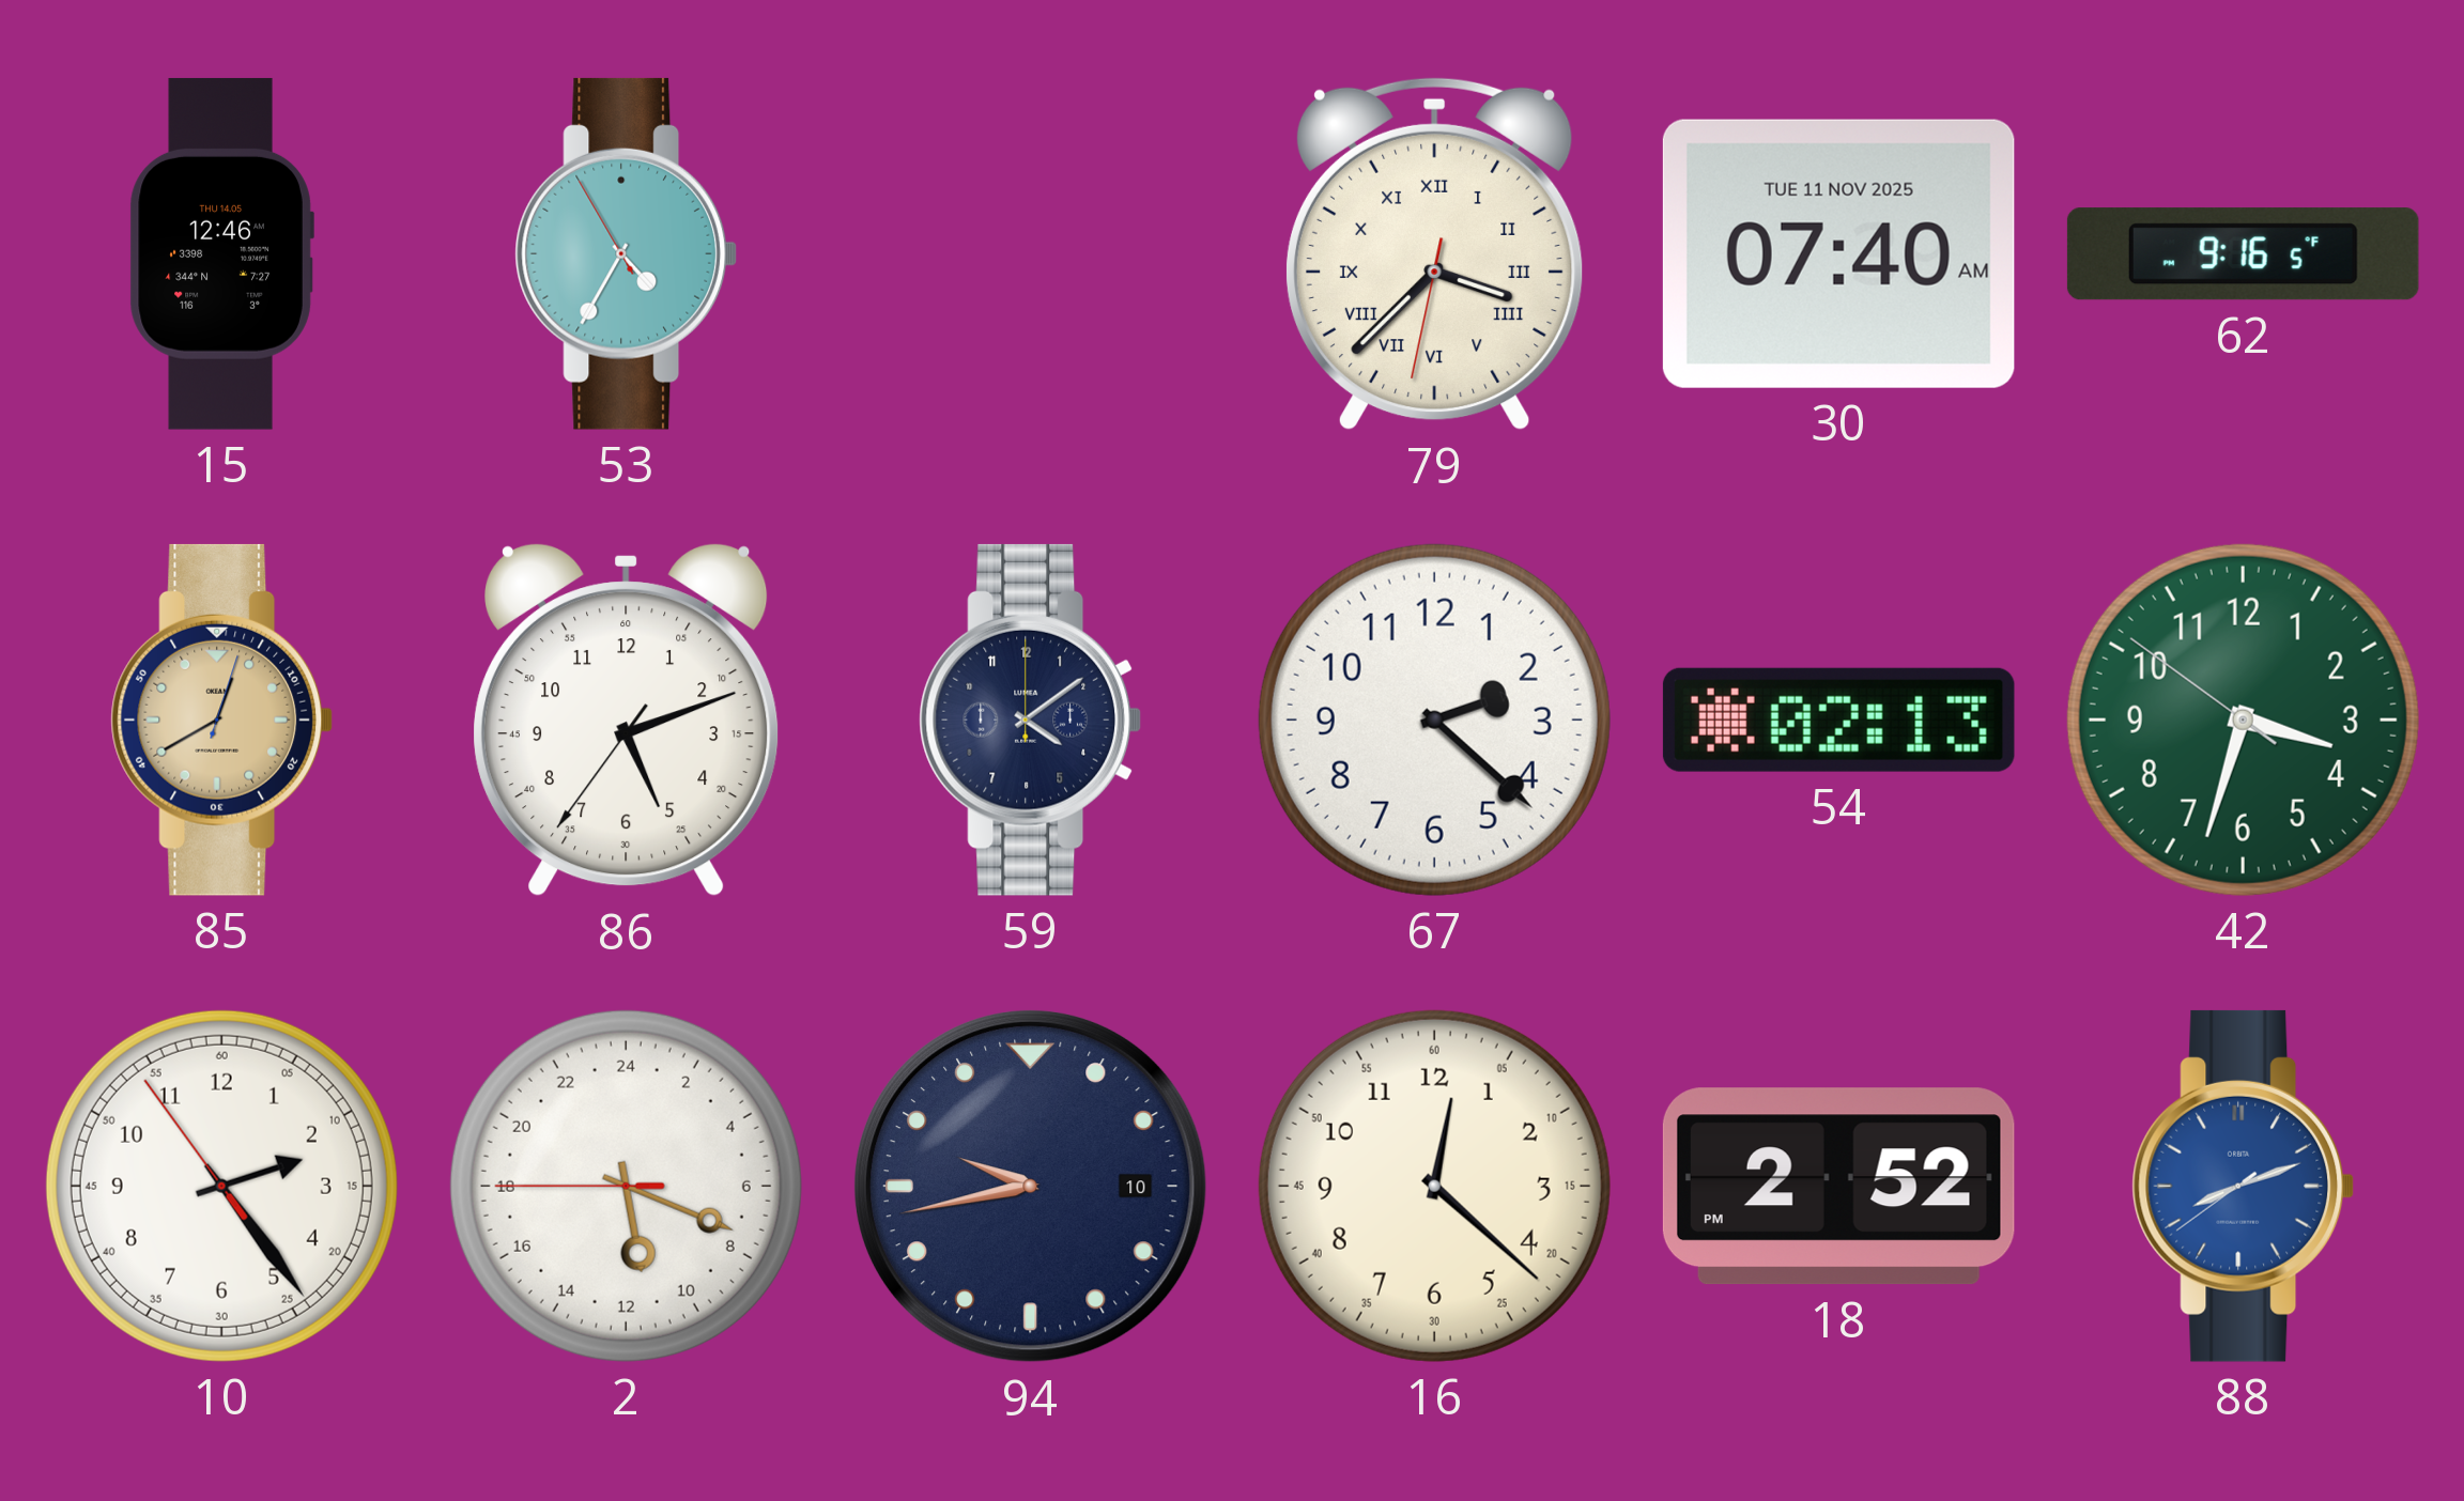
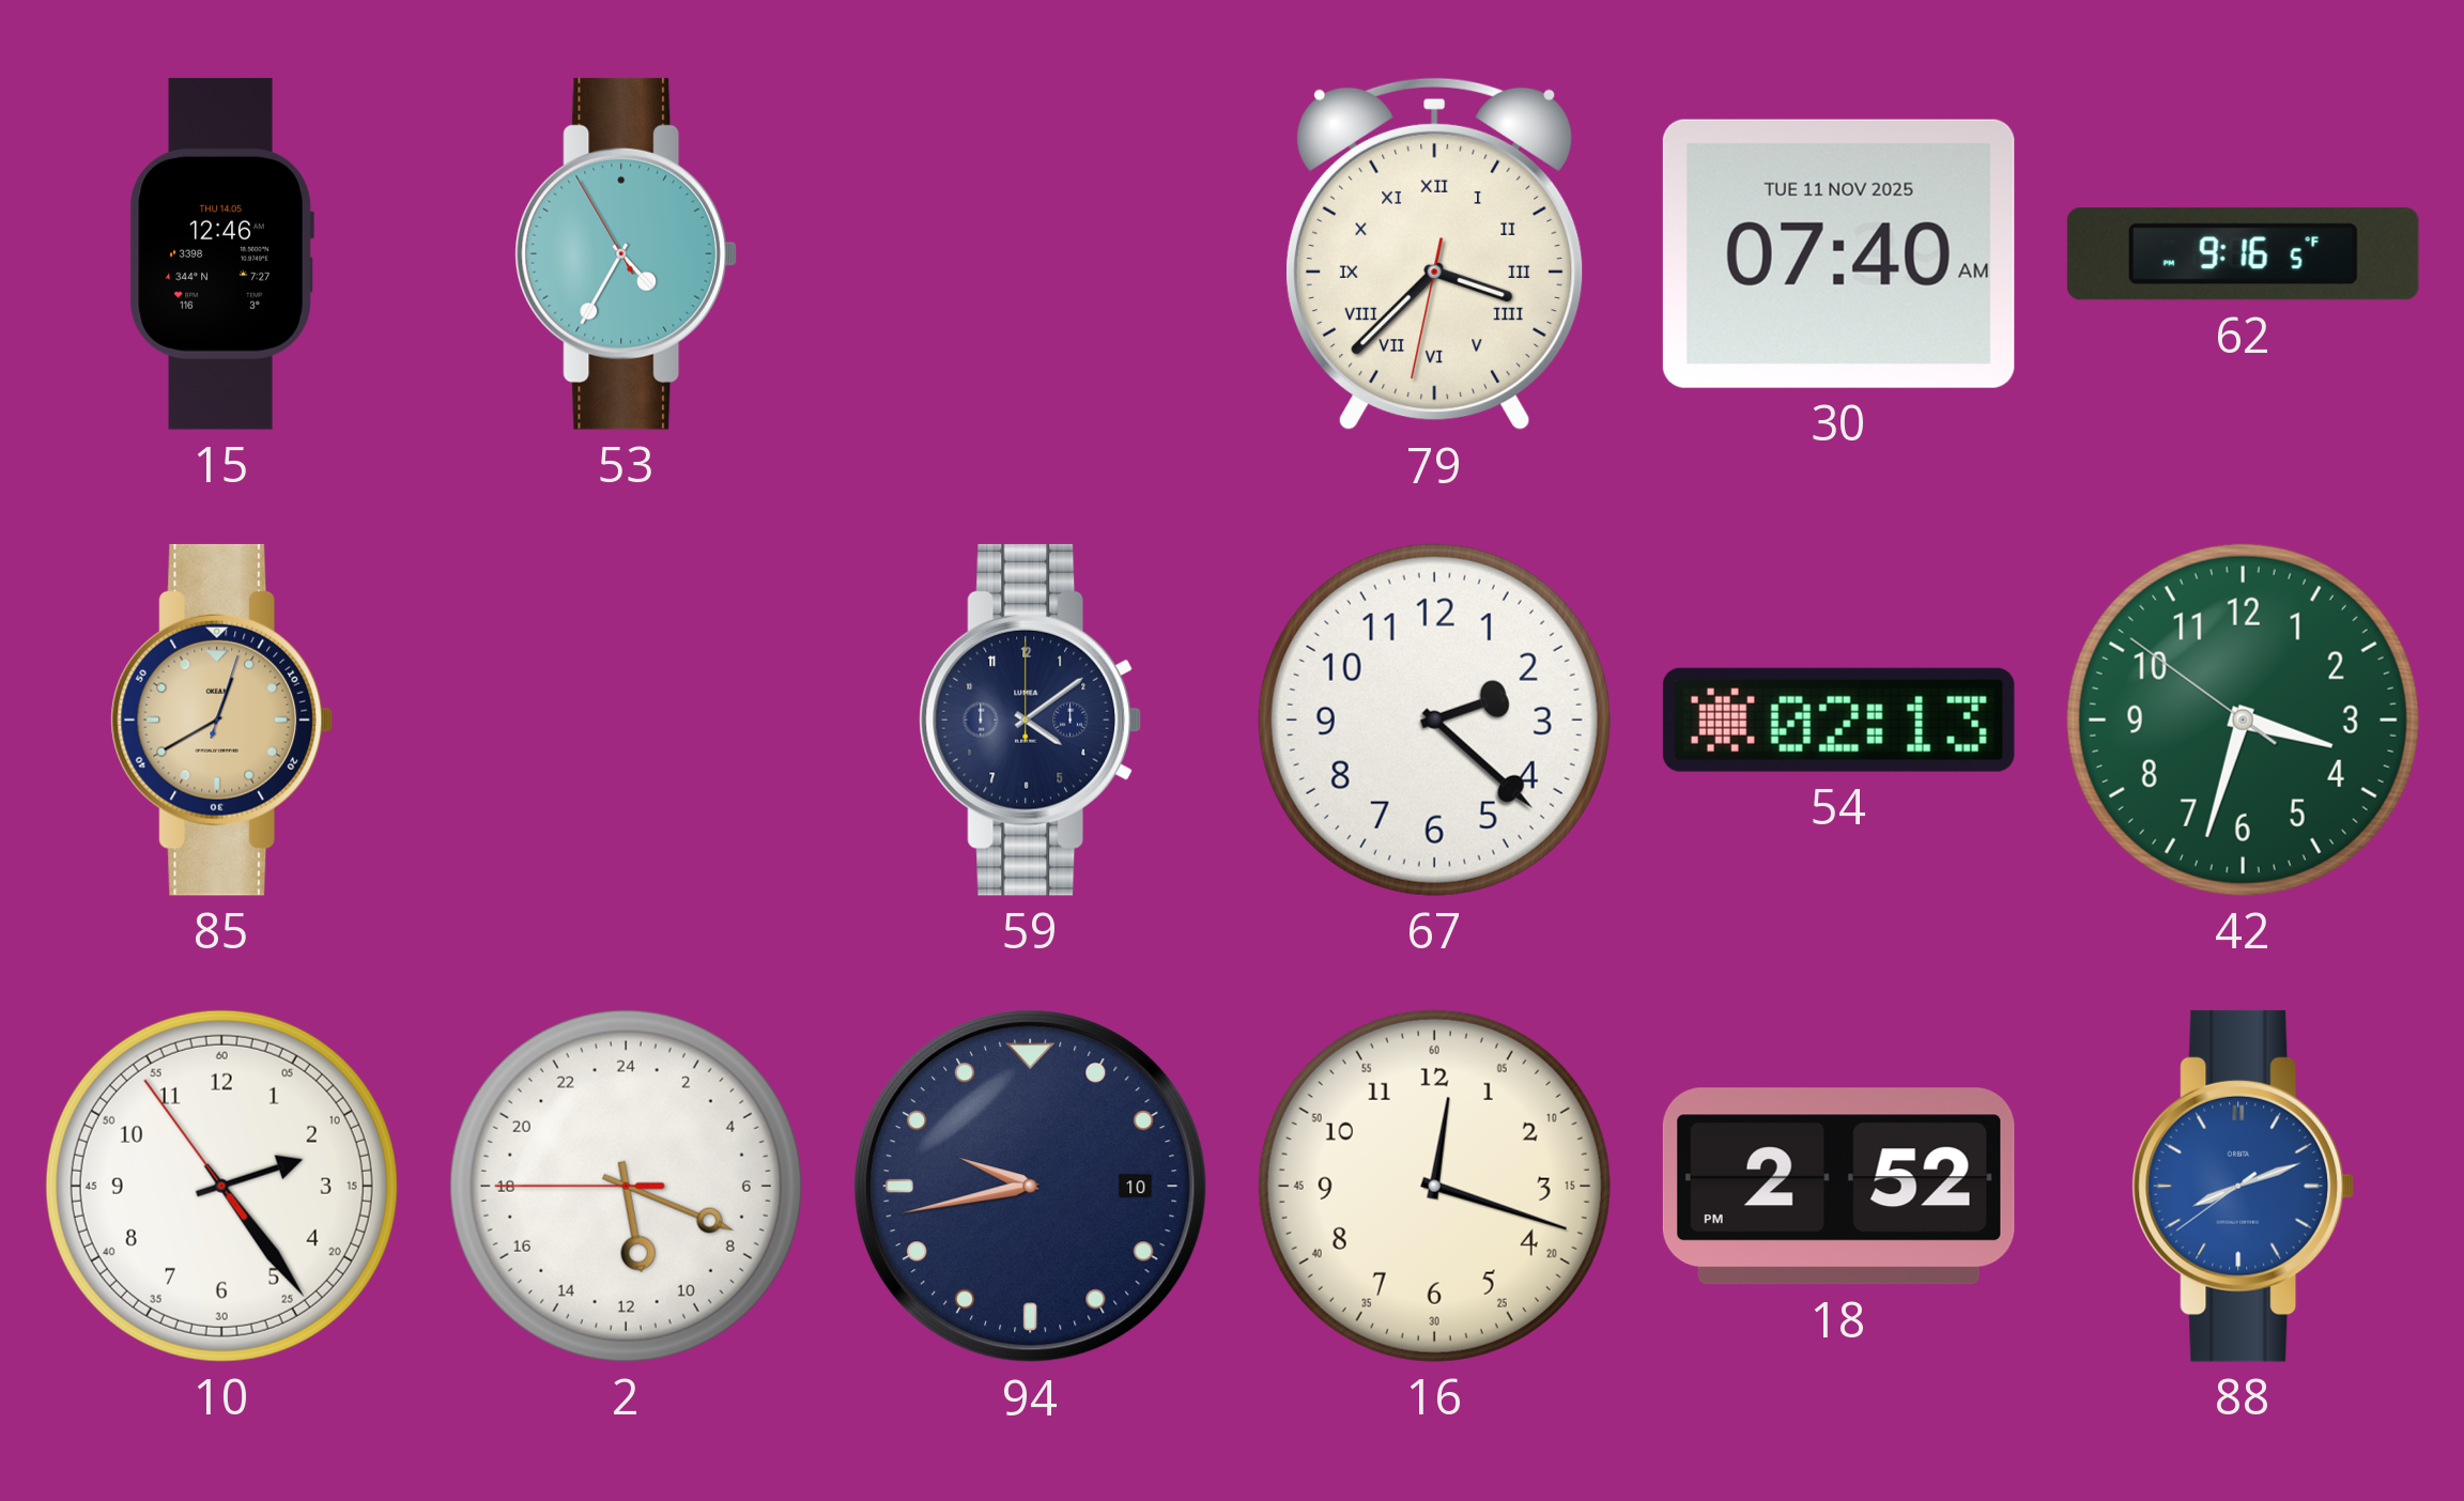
86: 5:11 -> none (627, 719)
16: 12:22 -> 12:18 (1434, 1186)
